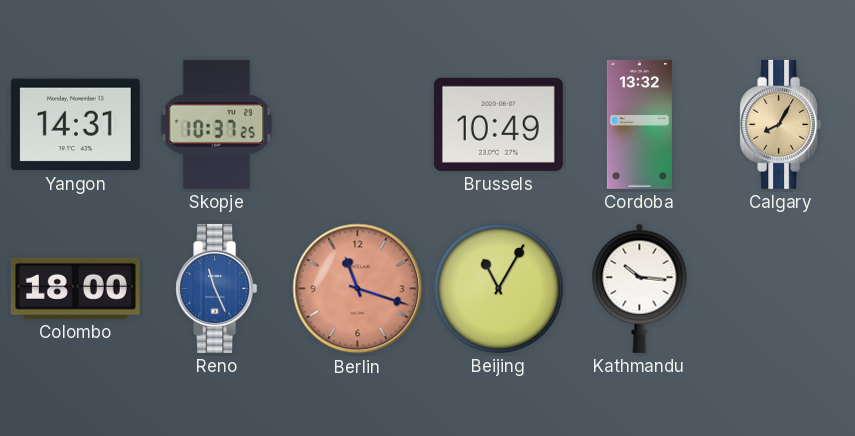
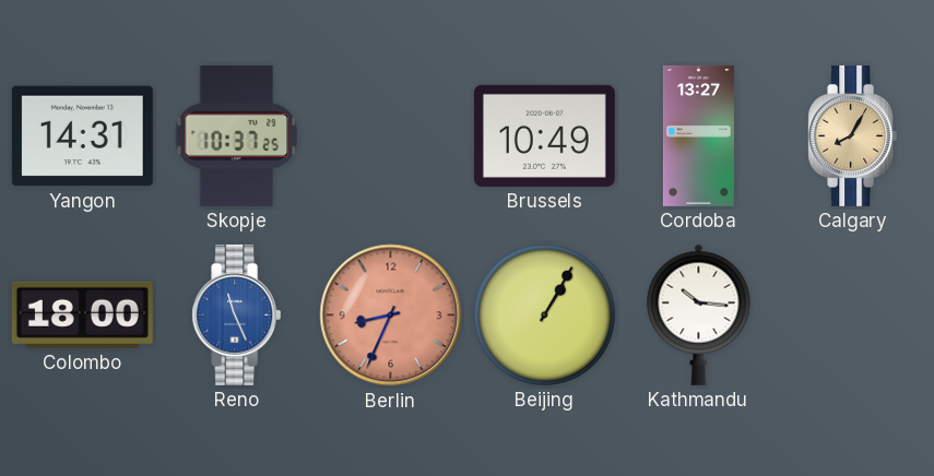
Cordoba: 13:32 -> 13:27 (698, 135)
Berlin: 11:18 -> 8:34 (391, 316)
Beijing: 11:05 -> 1:05 (544, 314)
